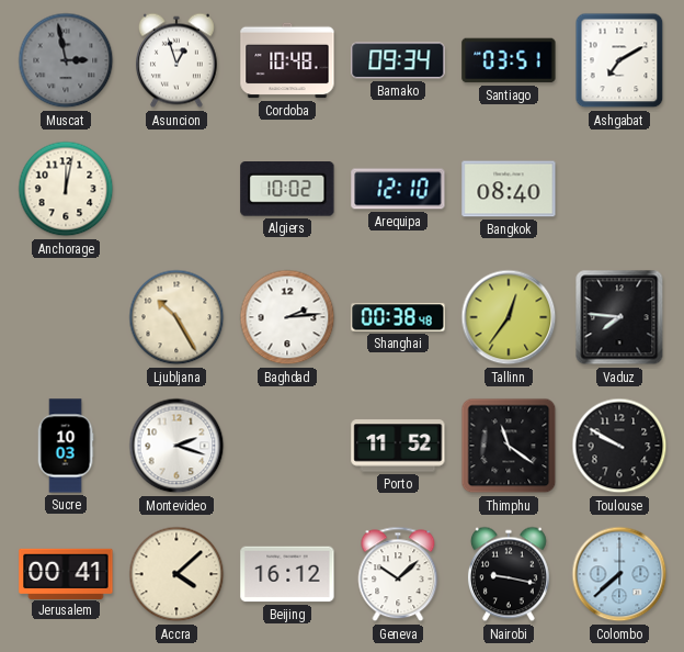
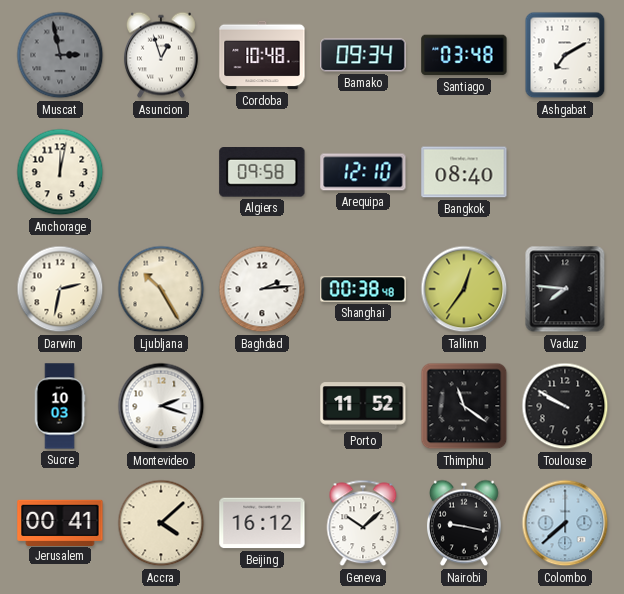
Santiago: 03:51 -> 03:48 (464, 55)
Algiers: 10:02 -> 09:58 (262, 172)
Darwin: none -> 2:32 (60, 289)
